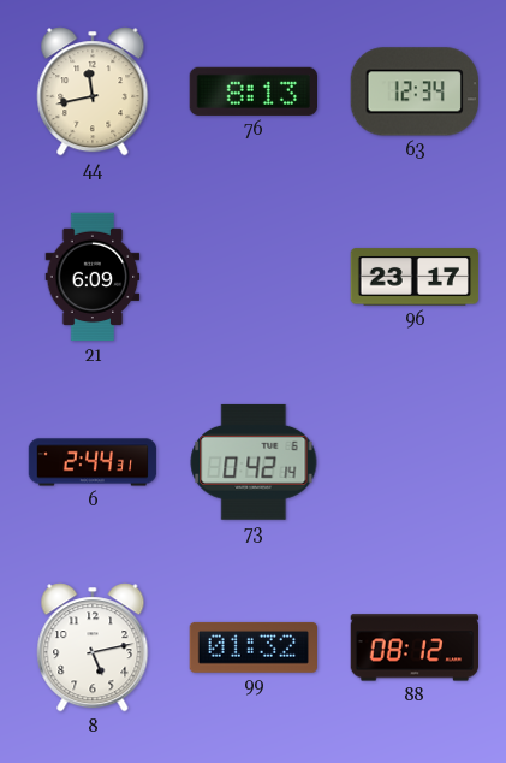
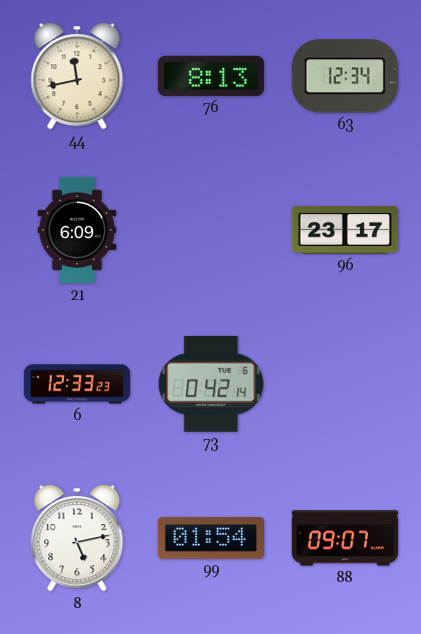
6: 2:44 -> 12:33 (77, 384)
99: 01:32 -> 01:54 (211, 538)
88: 08:12 -> 09:07 (345, 538)
